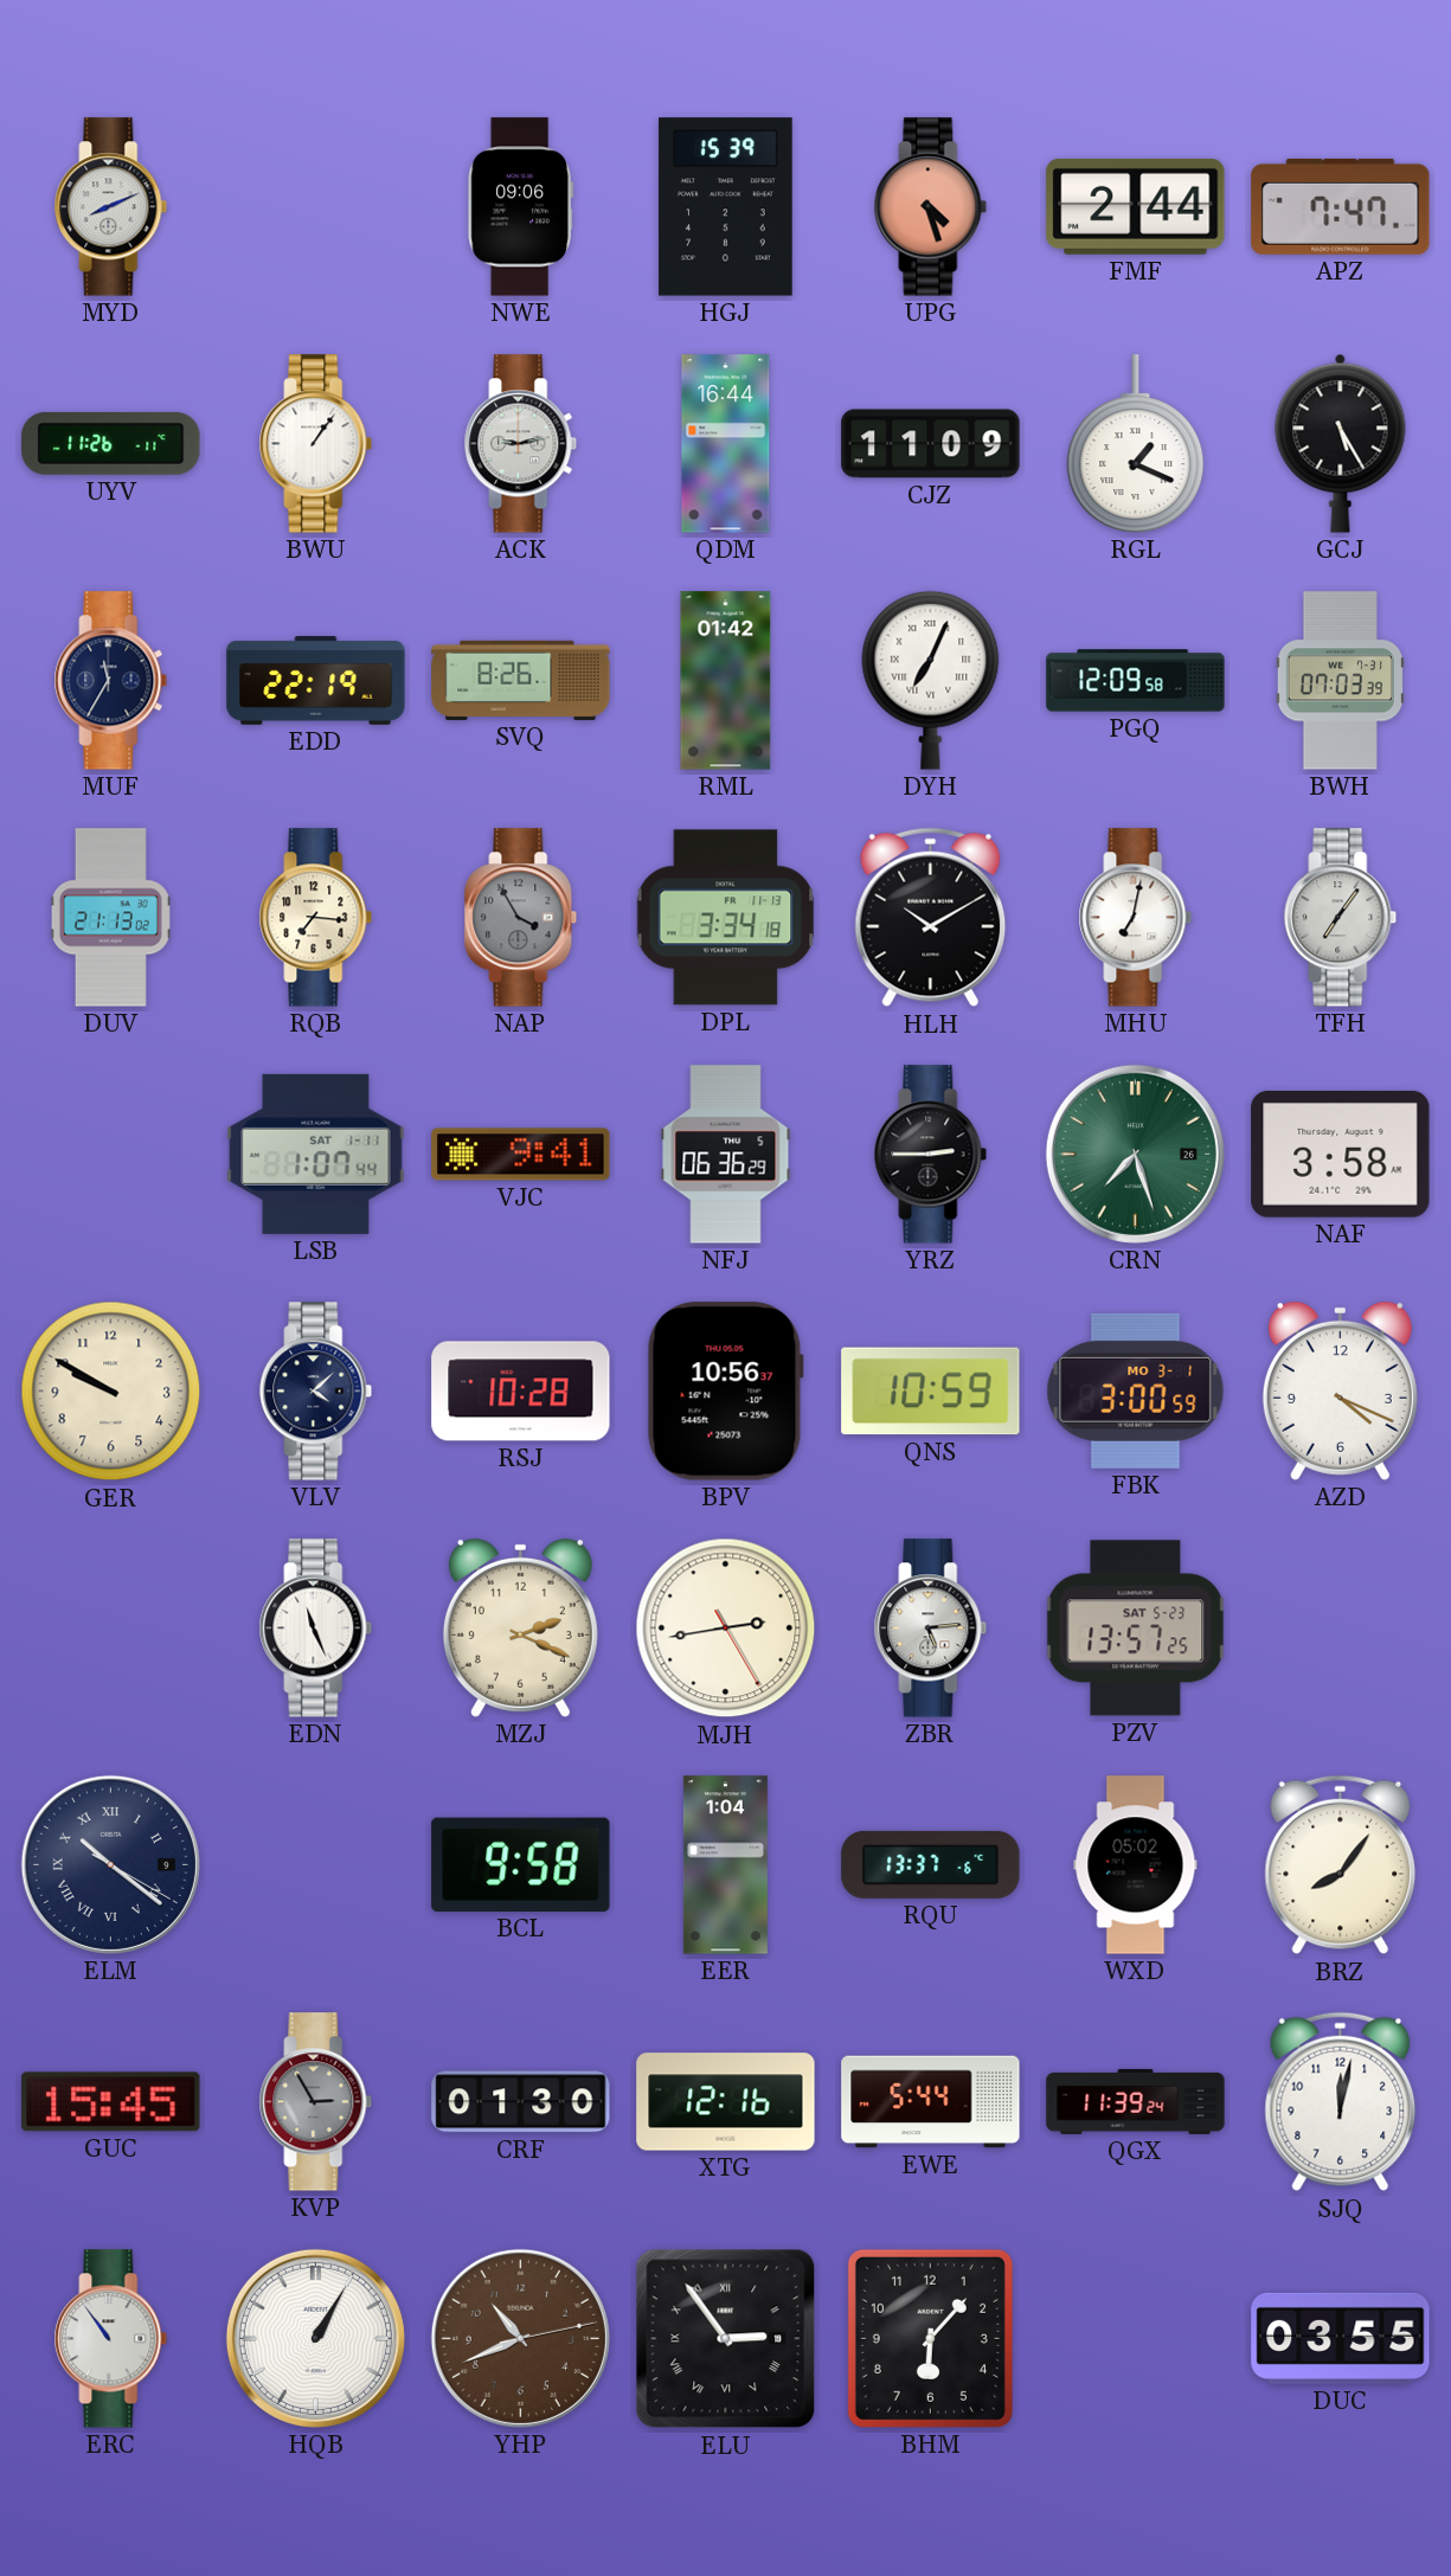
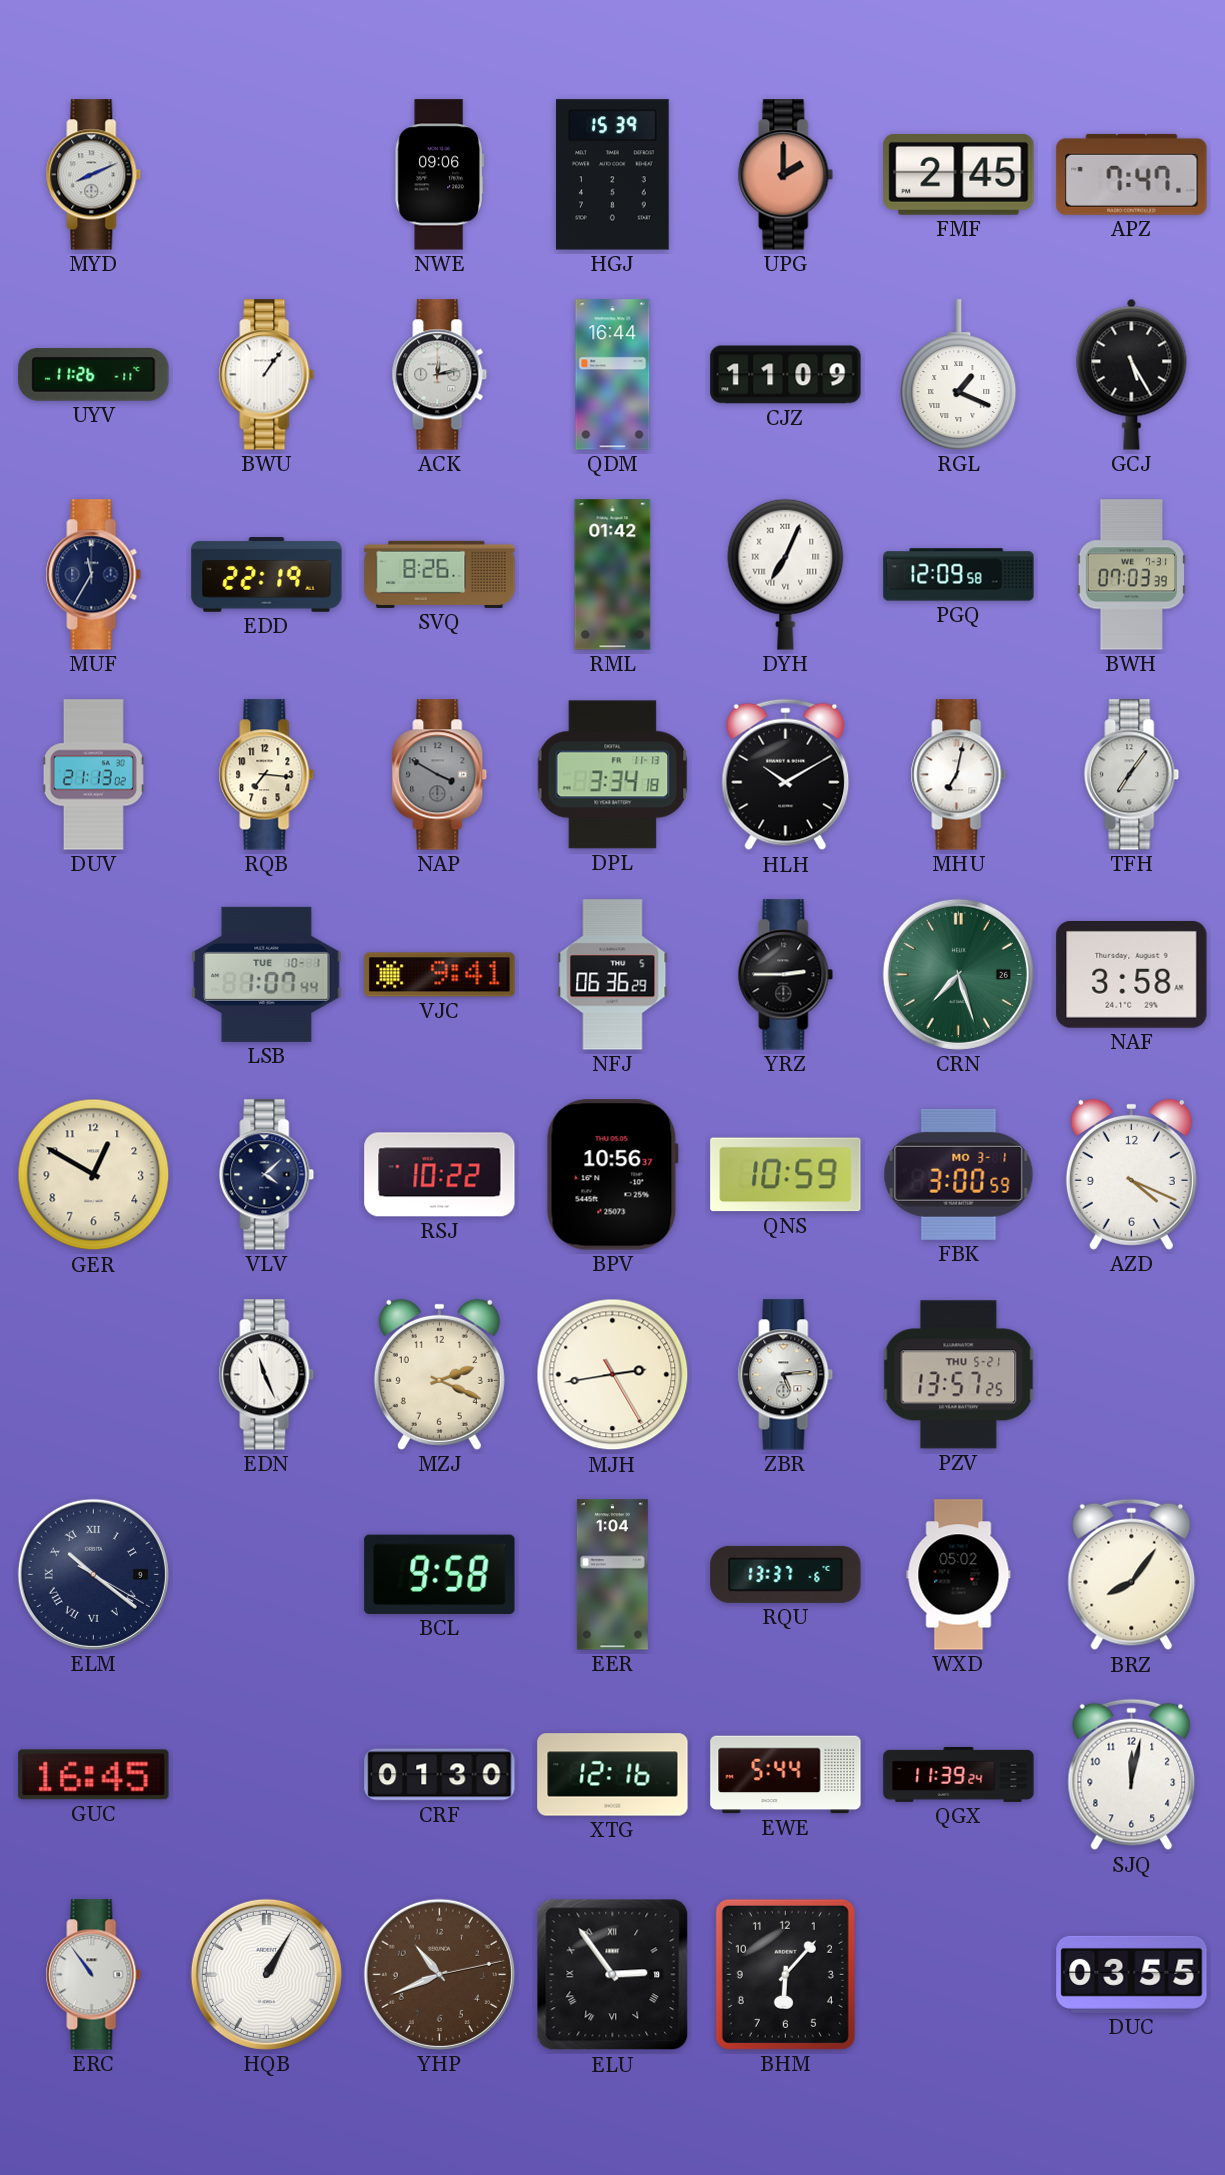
UPG: 4:27 -> 2:00 (786, 175)
FMF: 2:44 -> 2:45 (959, 174)
ACK: 9:13 -> 12:13 (440, 375)
NAP: 3:55 -> 3:50 (440, 775)
LSB date: SAT 1-11 -> TUE 10-1 (267, 974)
GER: 9:50 -> 12:50 (94, 1175)
RSJ: 10:28 -> 10:22 (440, 1175)
PZV date: SAT 5-23 -> THU 5-21 (959, 1375)
GUC: 15:45 -> 16:45 (94, 1775)
KVP: 2:55 -> none (316, 2102)
